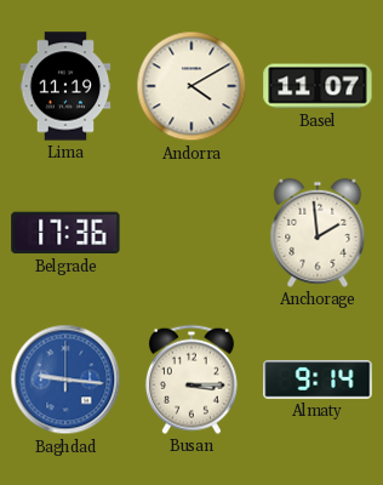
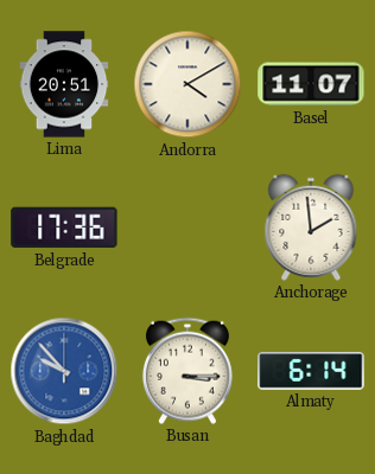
Lima: 11:19 -> 20:51 (64, 84)
Baghdad: 9:16 -> 9:53 (64, 371)
Almaty: 9:14 -> 6:14 (311, 371)
